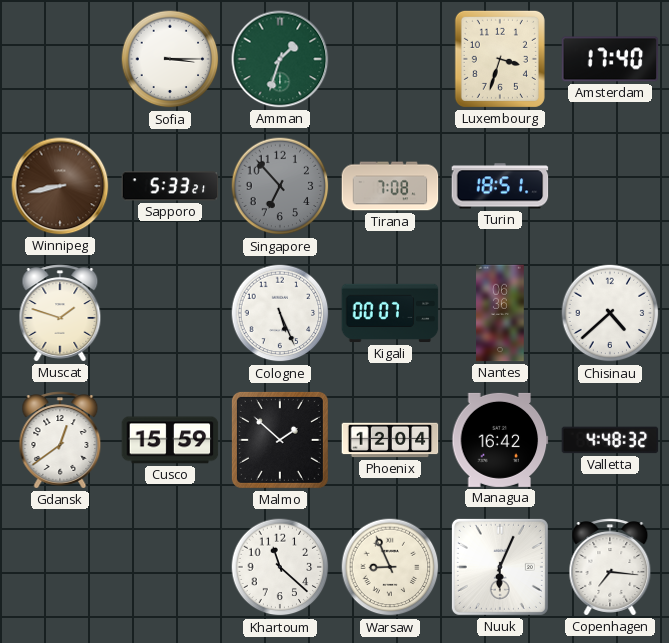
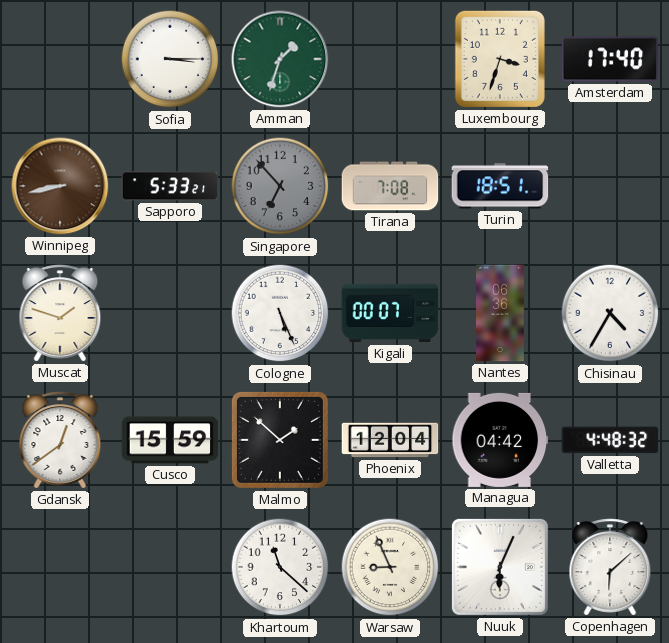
Chisinau: 4:38 -> 4:35 (610, 313)
Managua: 16:42 -> 04:42 (500, 440)
Copenhagen: 7:16 -> 6:08 (610, 567)
